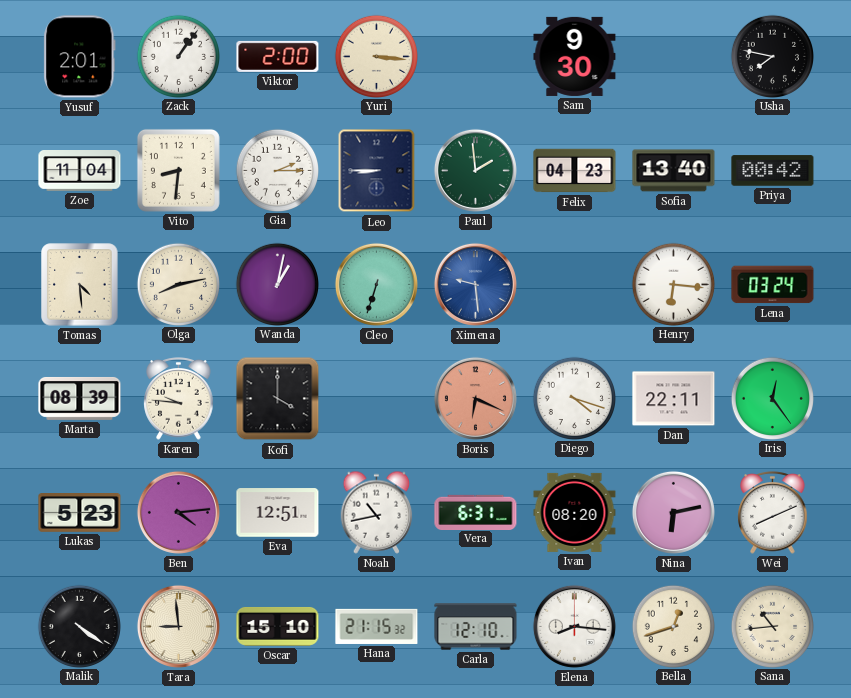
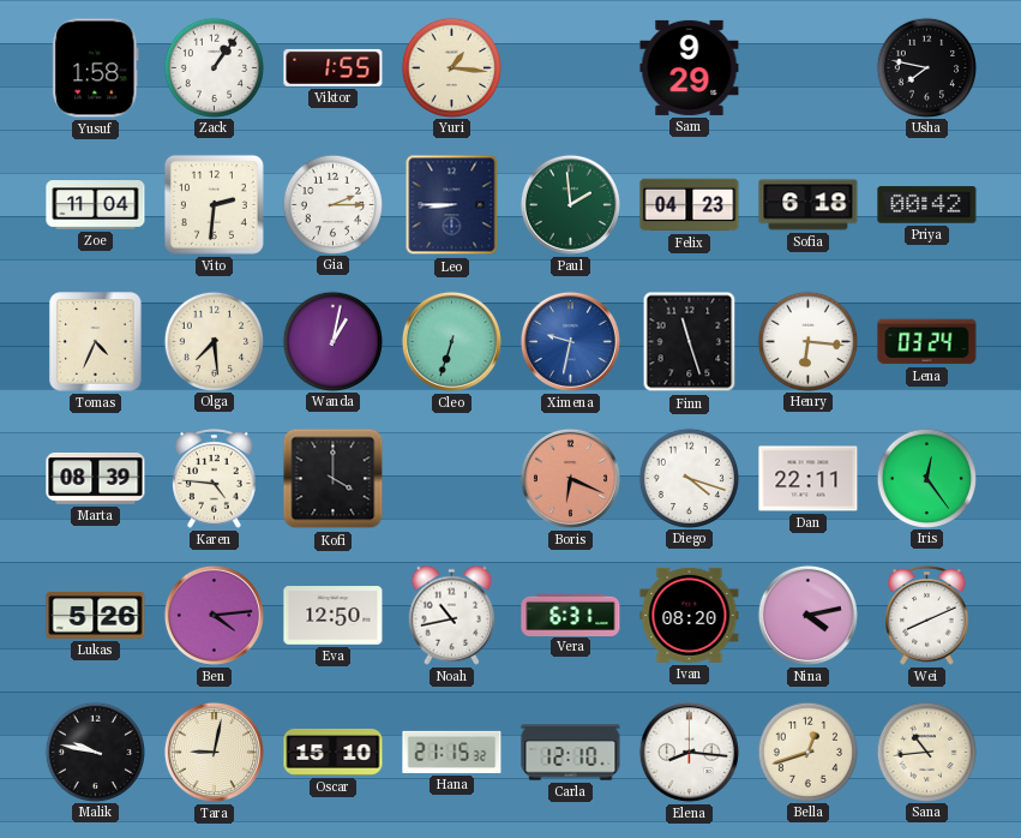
Yusuf: 2:01 -> 1:58 (96, 68)
Viktor: 2:00 -> 1:55 (334, 67)
Yuri: 3:16 -> 1:16 (451, 67)
Sam: 9:30 -> 9:29 (690, 67)
Vito: 8:31 -> 2:31 (214, 204)
Sofia: 13:40 -> 6:18 (809, 205)
Tomas: 4:29 -> 4:34 (96, 342)
Olga: 8:13 -> 7:29 (214, 341)
Ximena: 9:29 -> 9:32 (570, 341)
Finn: none -> 11:27 (690, 342)
Karen: 9:46 -> 4:46 (215, 479)
Lukas: 5:23 -> 5:26 (96, 616)
Eva: 12:51 -> 12:50 (334, 616)
Nina: 6:13 -> 4:13 (807, 615)
Malik: 4:21 -> 9:47 (95, 752)
Tara: 8:59 -> 9:02 (214, 752)
